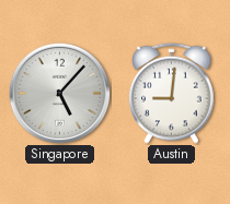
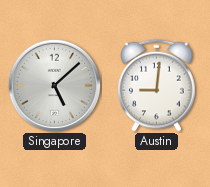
Singapore: 5:07 -> 5:08 (54, 85)
